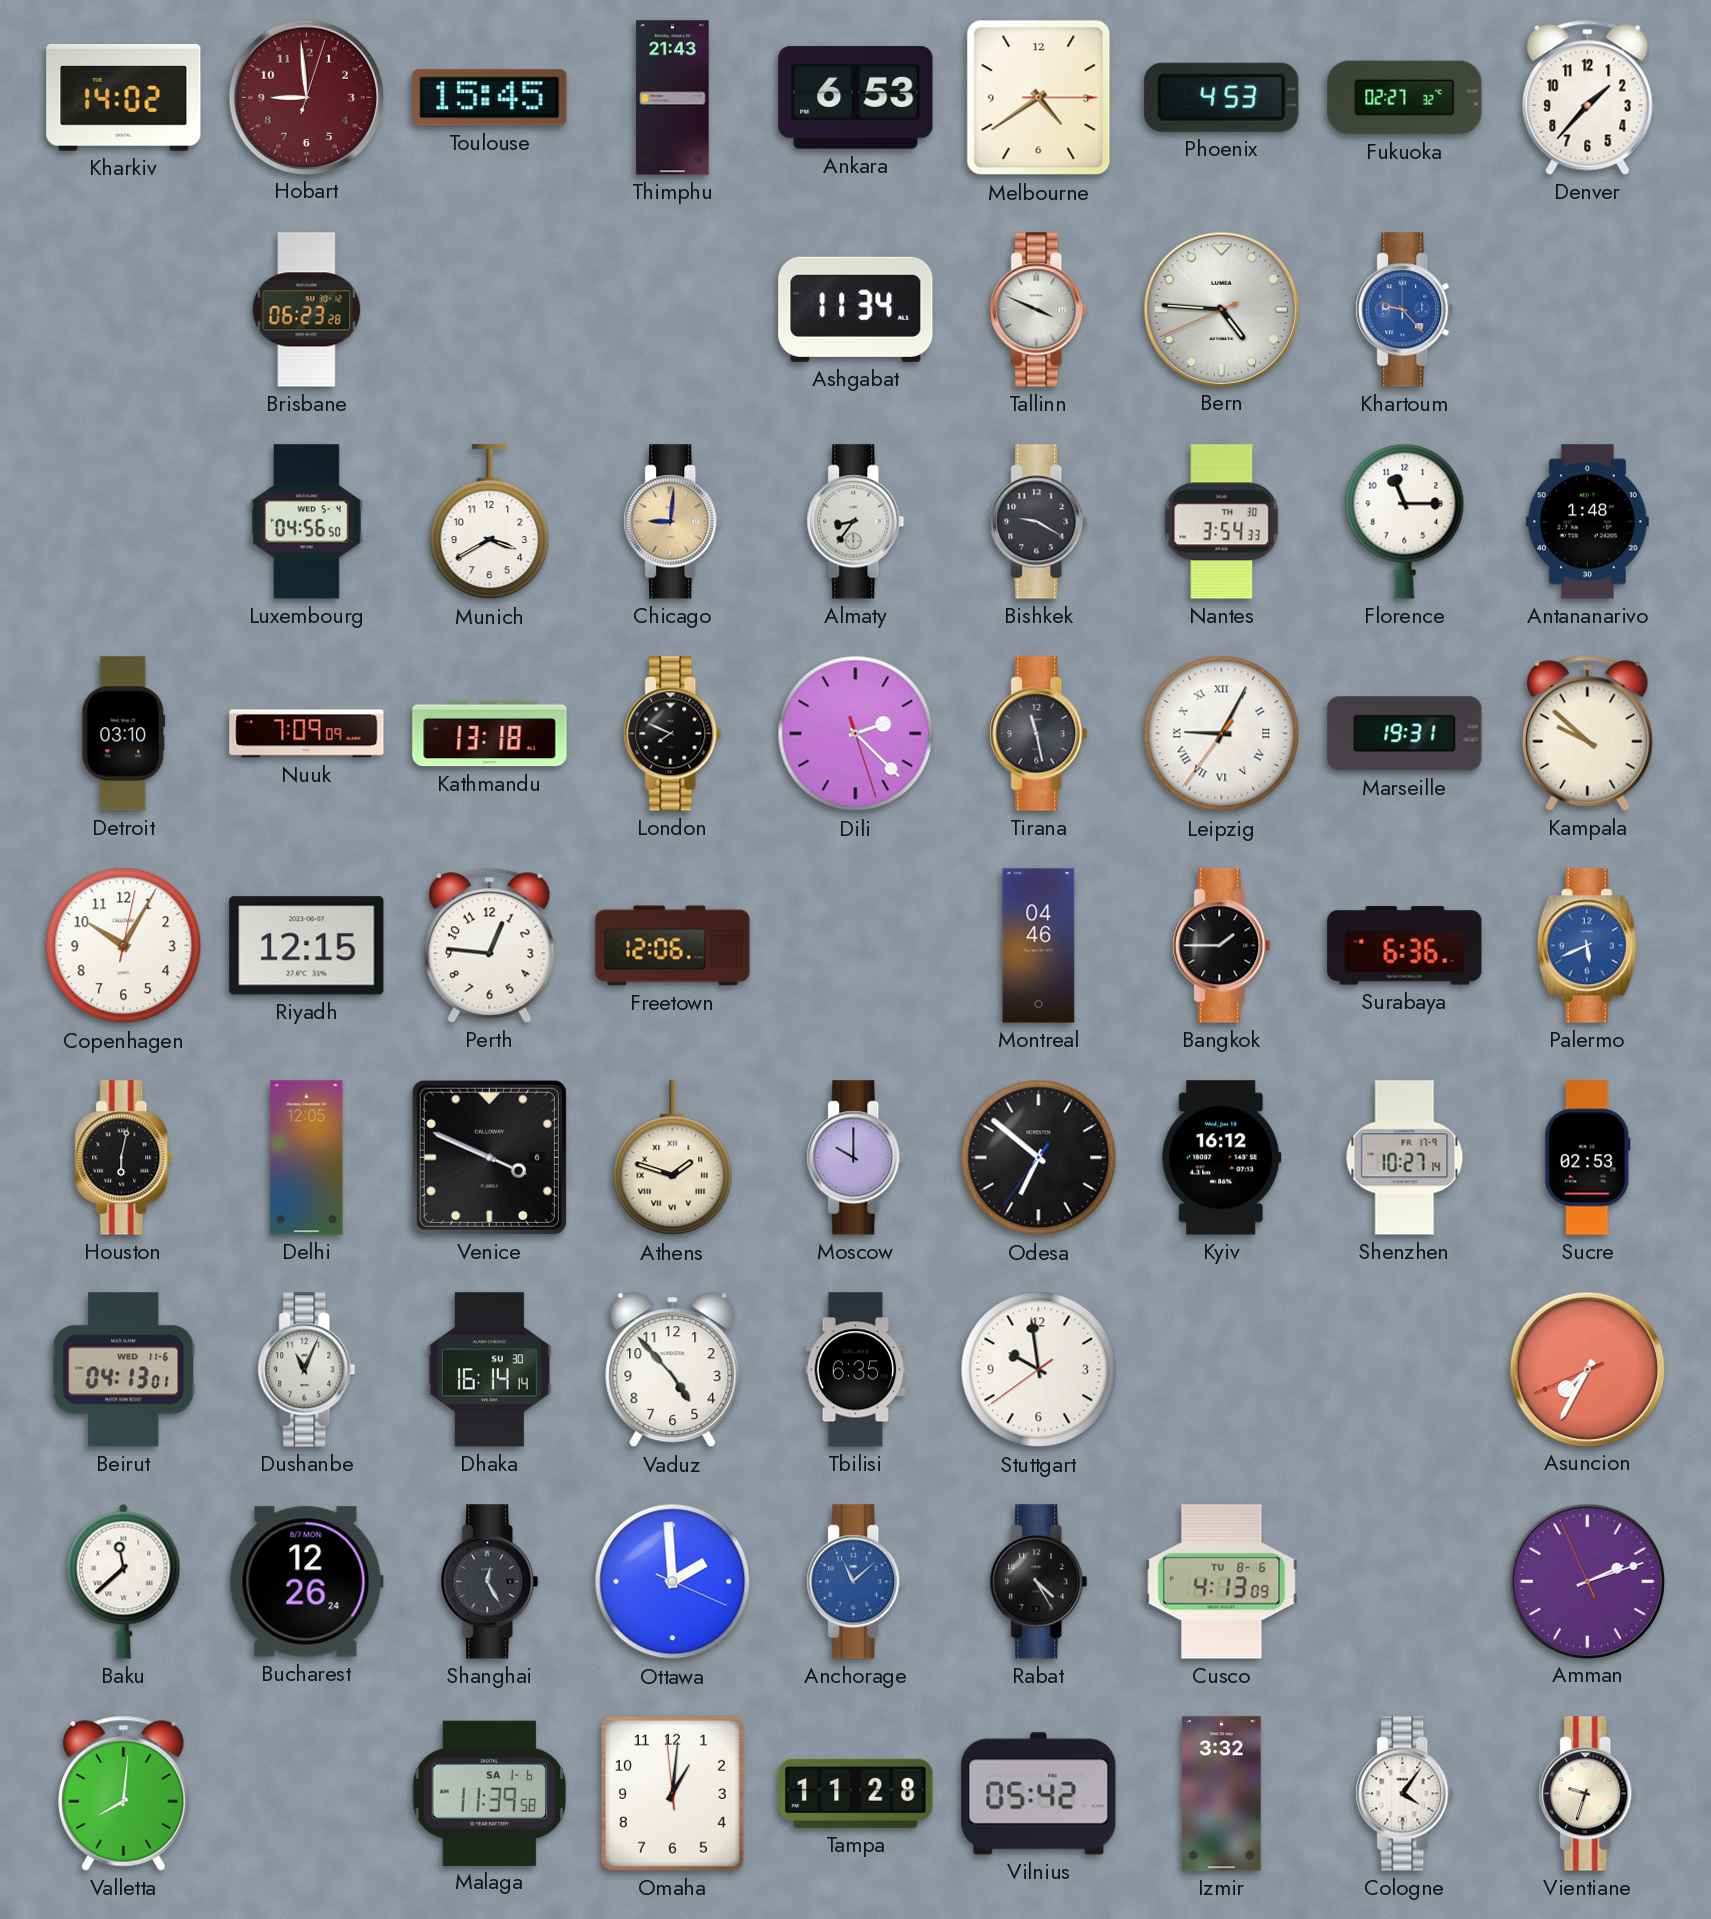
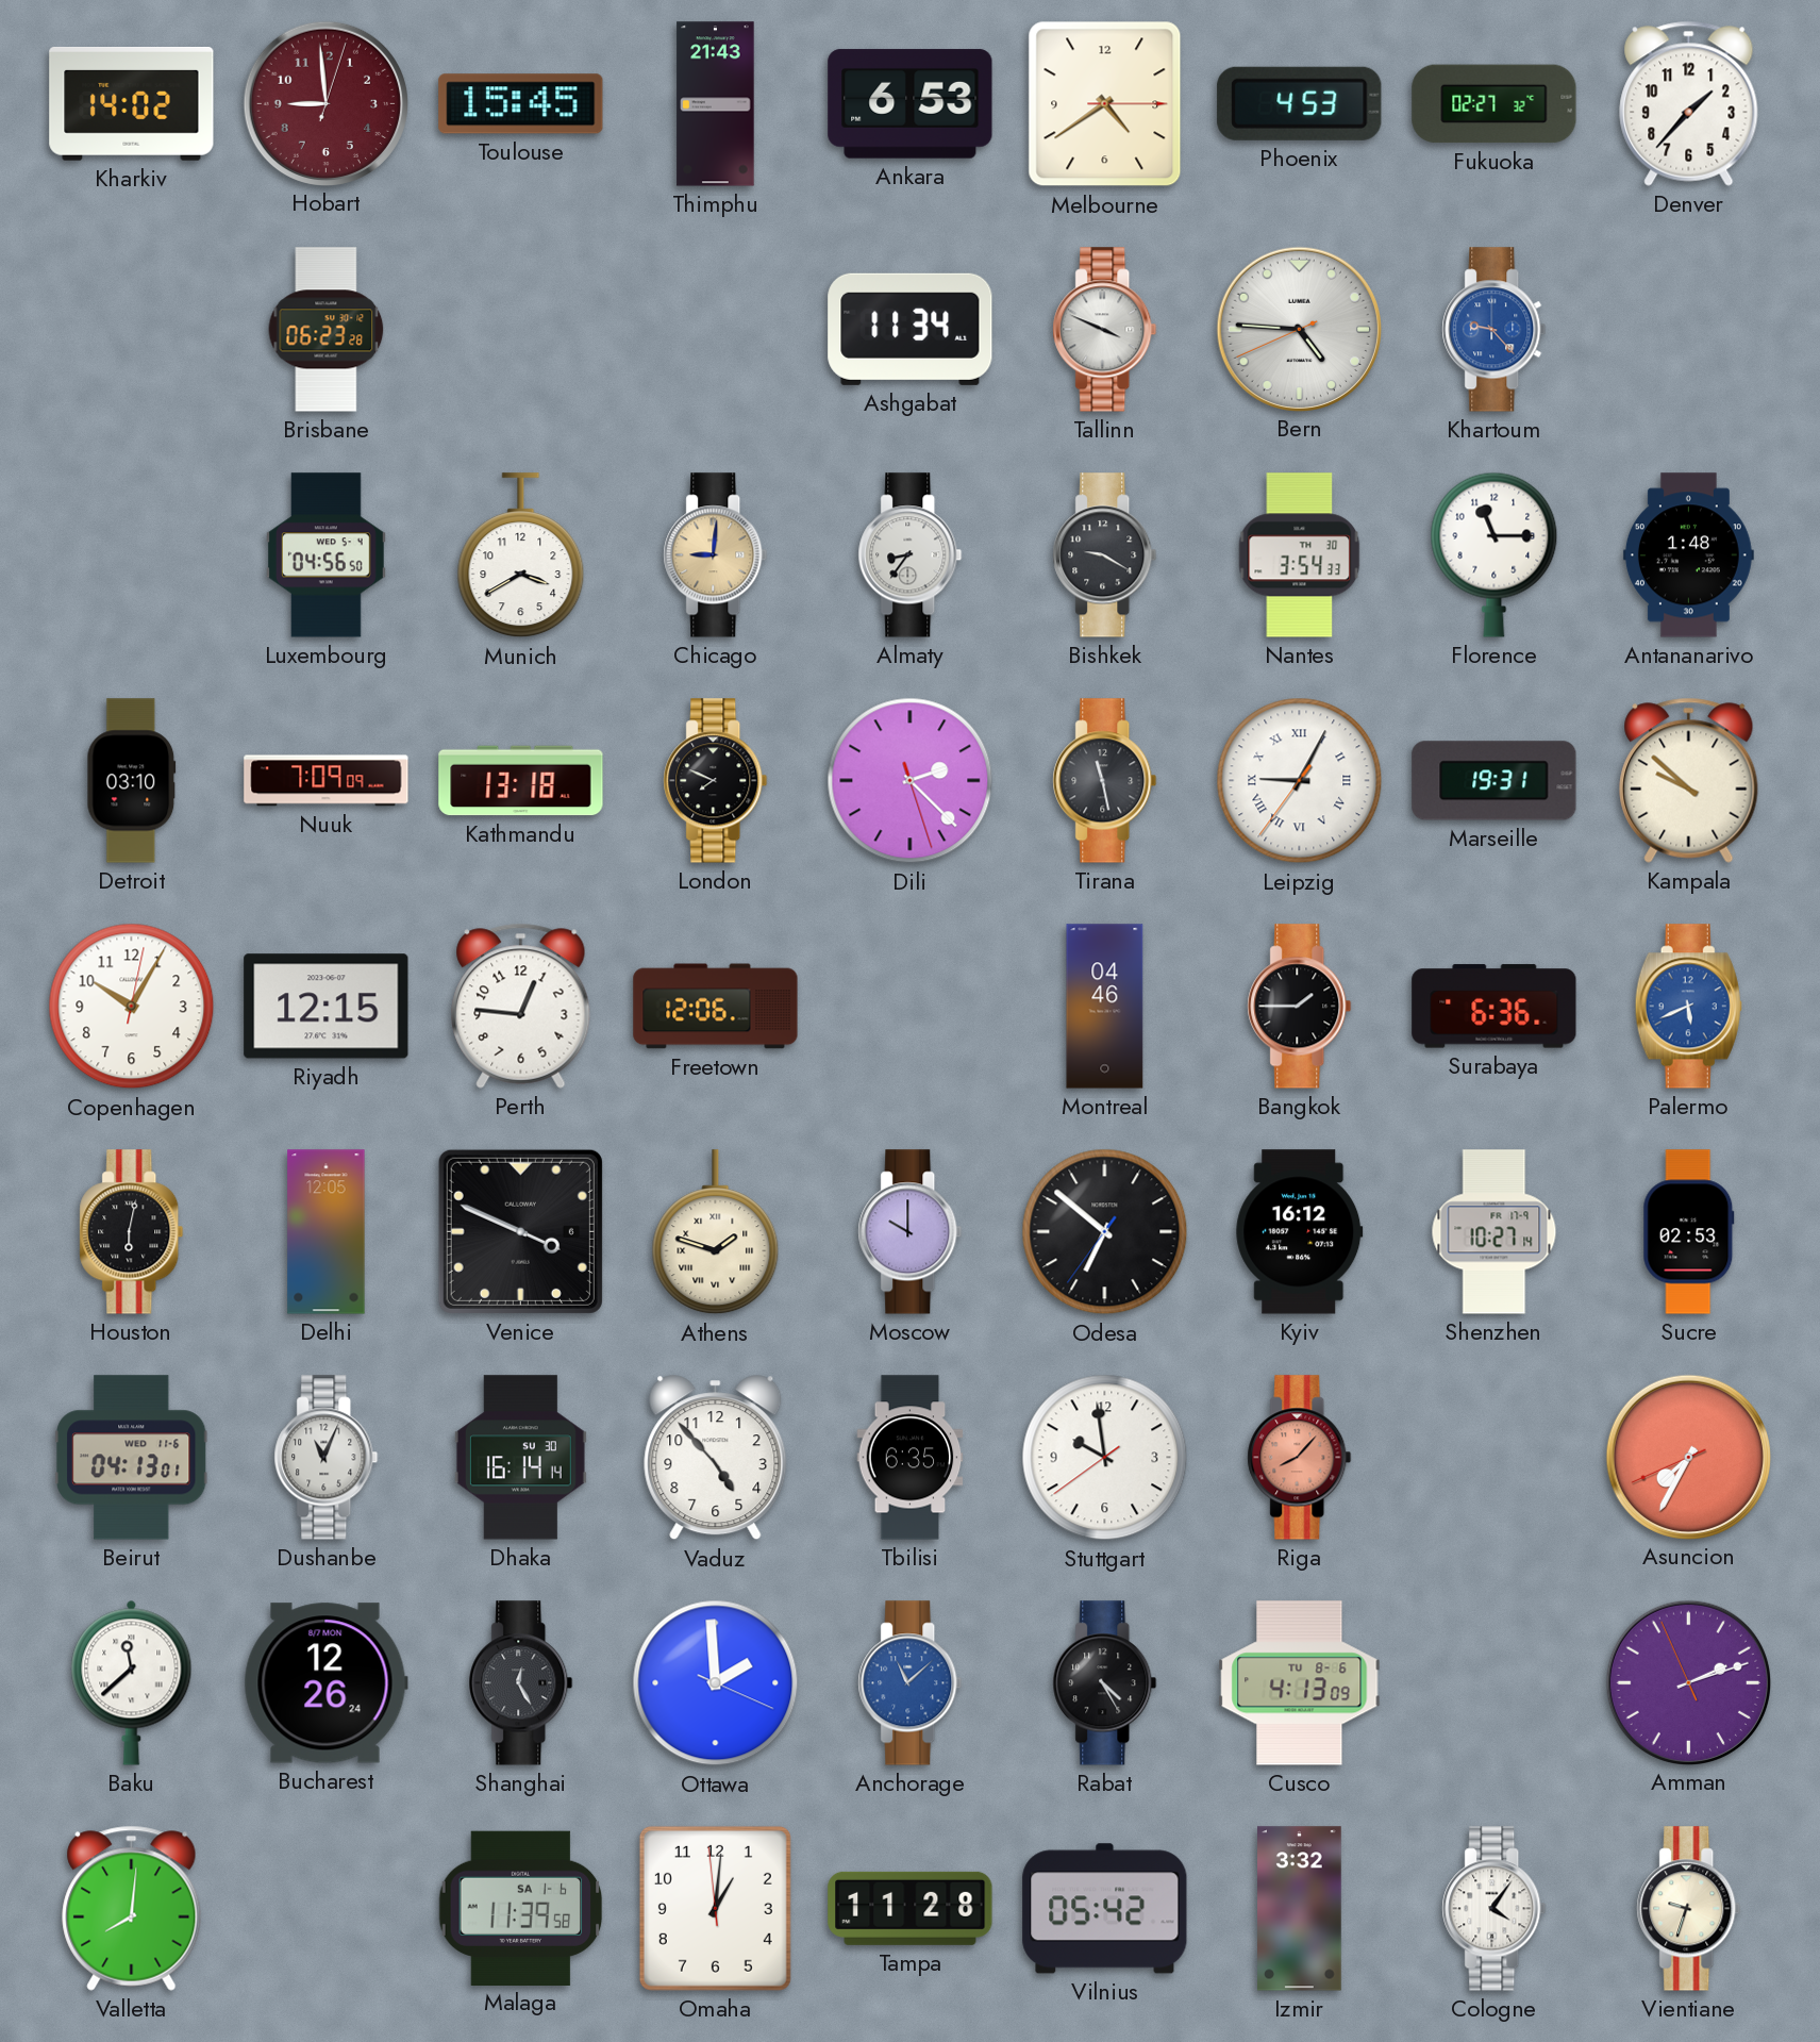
Riga: none -> 8:07 (1300, 1458)
